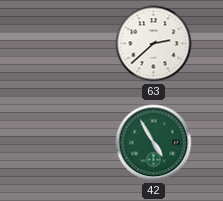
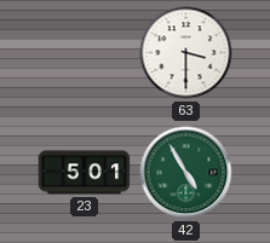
63: 2:38 -> 3:30 (186, 53)
23: none -> 5:01 (85, 173)
